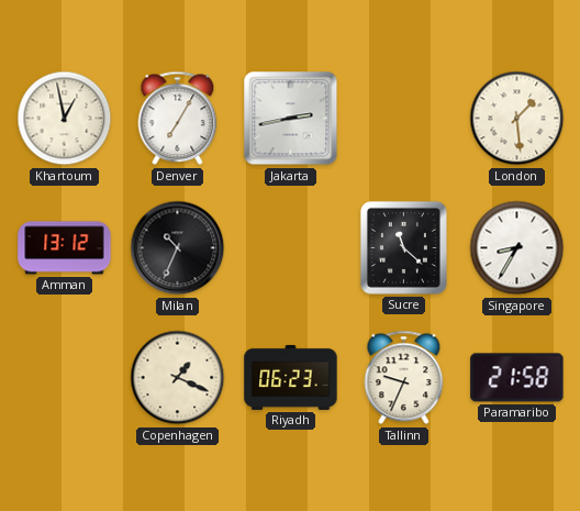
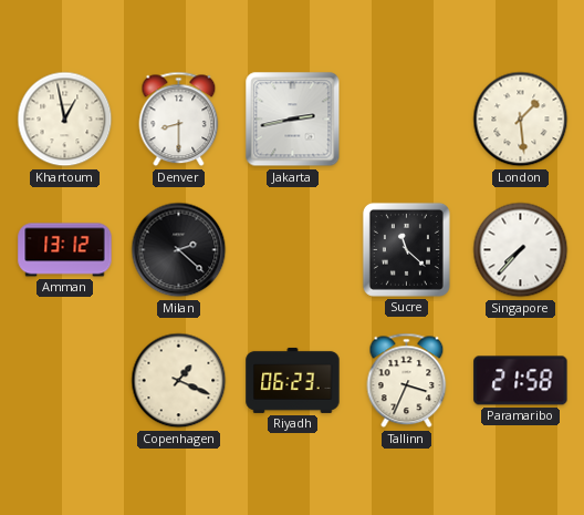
Denver: 7:05 -> 8:30 (179, 120)
Milan: 10:34 -> 2:22 (179, 250)
Singapore: 8:35 -> 7:37 (521, 250)
Tallinn: 9:34 -> 3:34 (407, 381)
